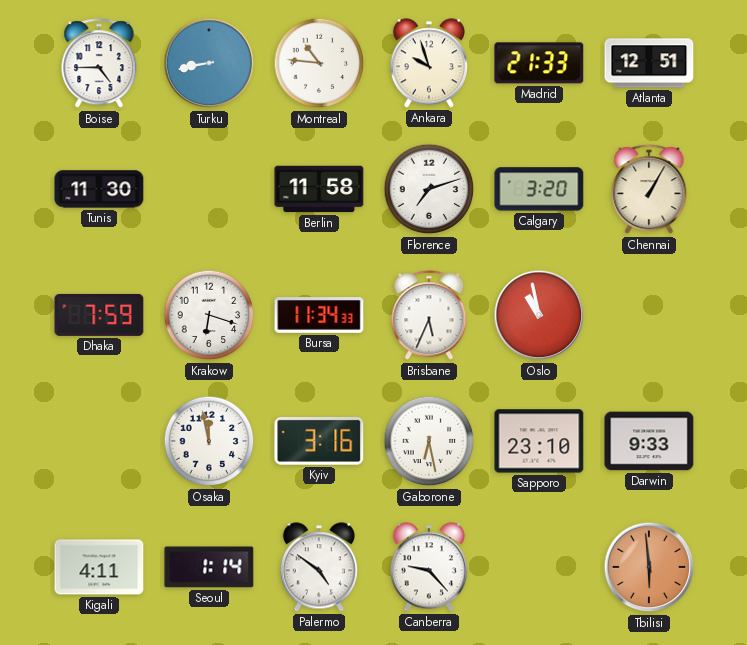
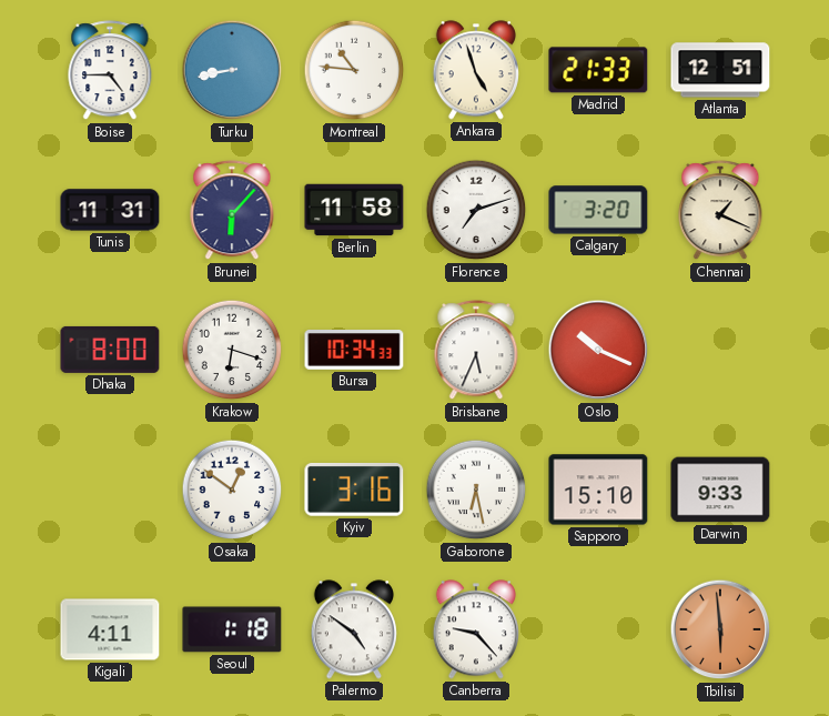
Ankara: 9:57 -> 4:57 (476, 70)
Tunis: 11:30 -> 11:31 (110, 210)
Brunei: none -> 6:07 (232, 211)
Chennai: 1:05 -> 1:19 (720, 211)
Dhaka: 7:59 -> 8:00 (110, 350)
Bursa: 11:34 -> 10:34 (354, 351)
Oslo: 10:58 -> 10:19 (598, 350)
Osaka: 11:58 -> 12:51 (232, 490)
Sapporo: 23:10 -> 15:10 (598, 490)
Seoul: 1:14 -> 1:18 (232, 629)
